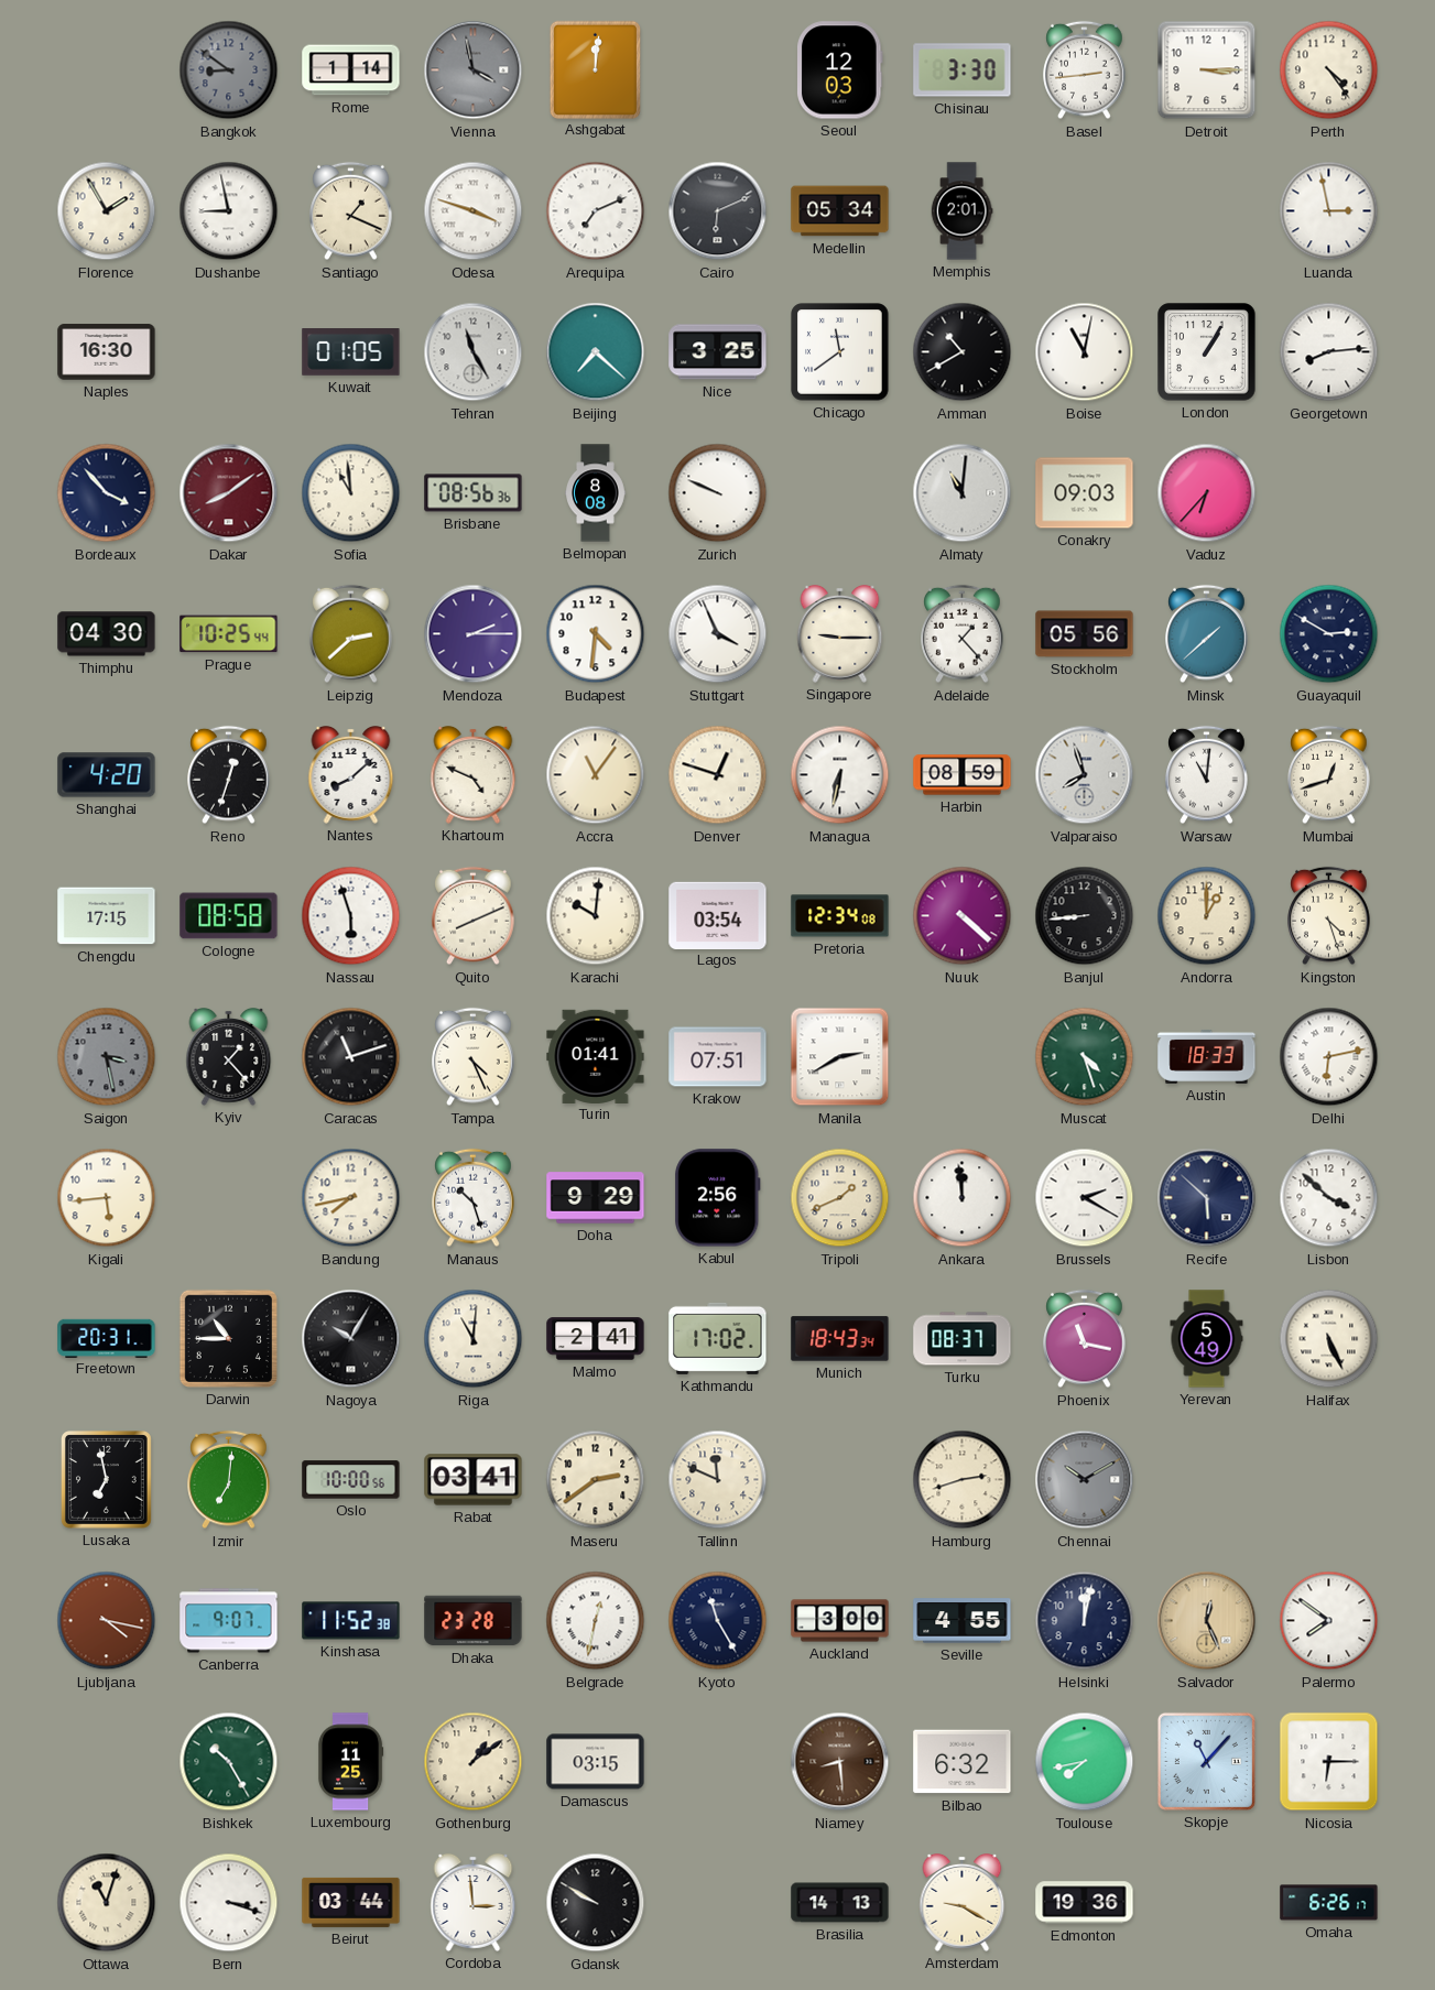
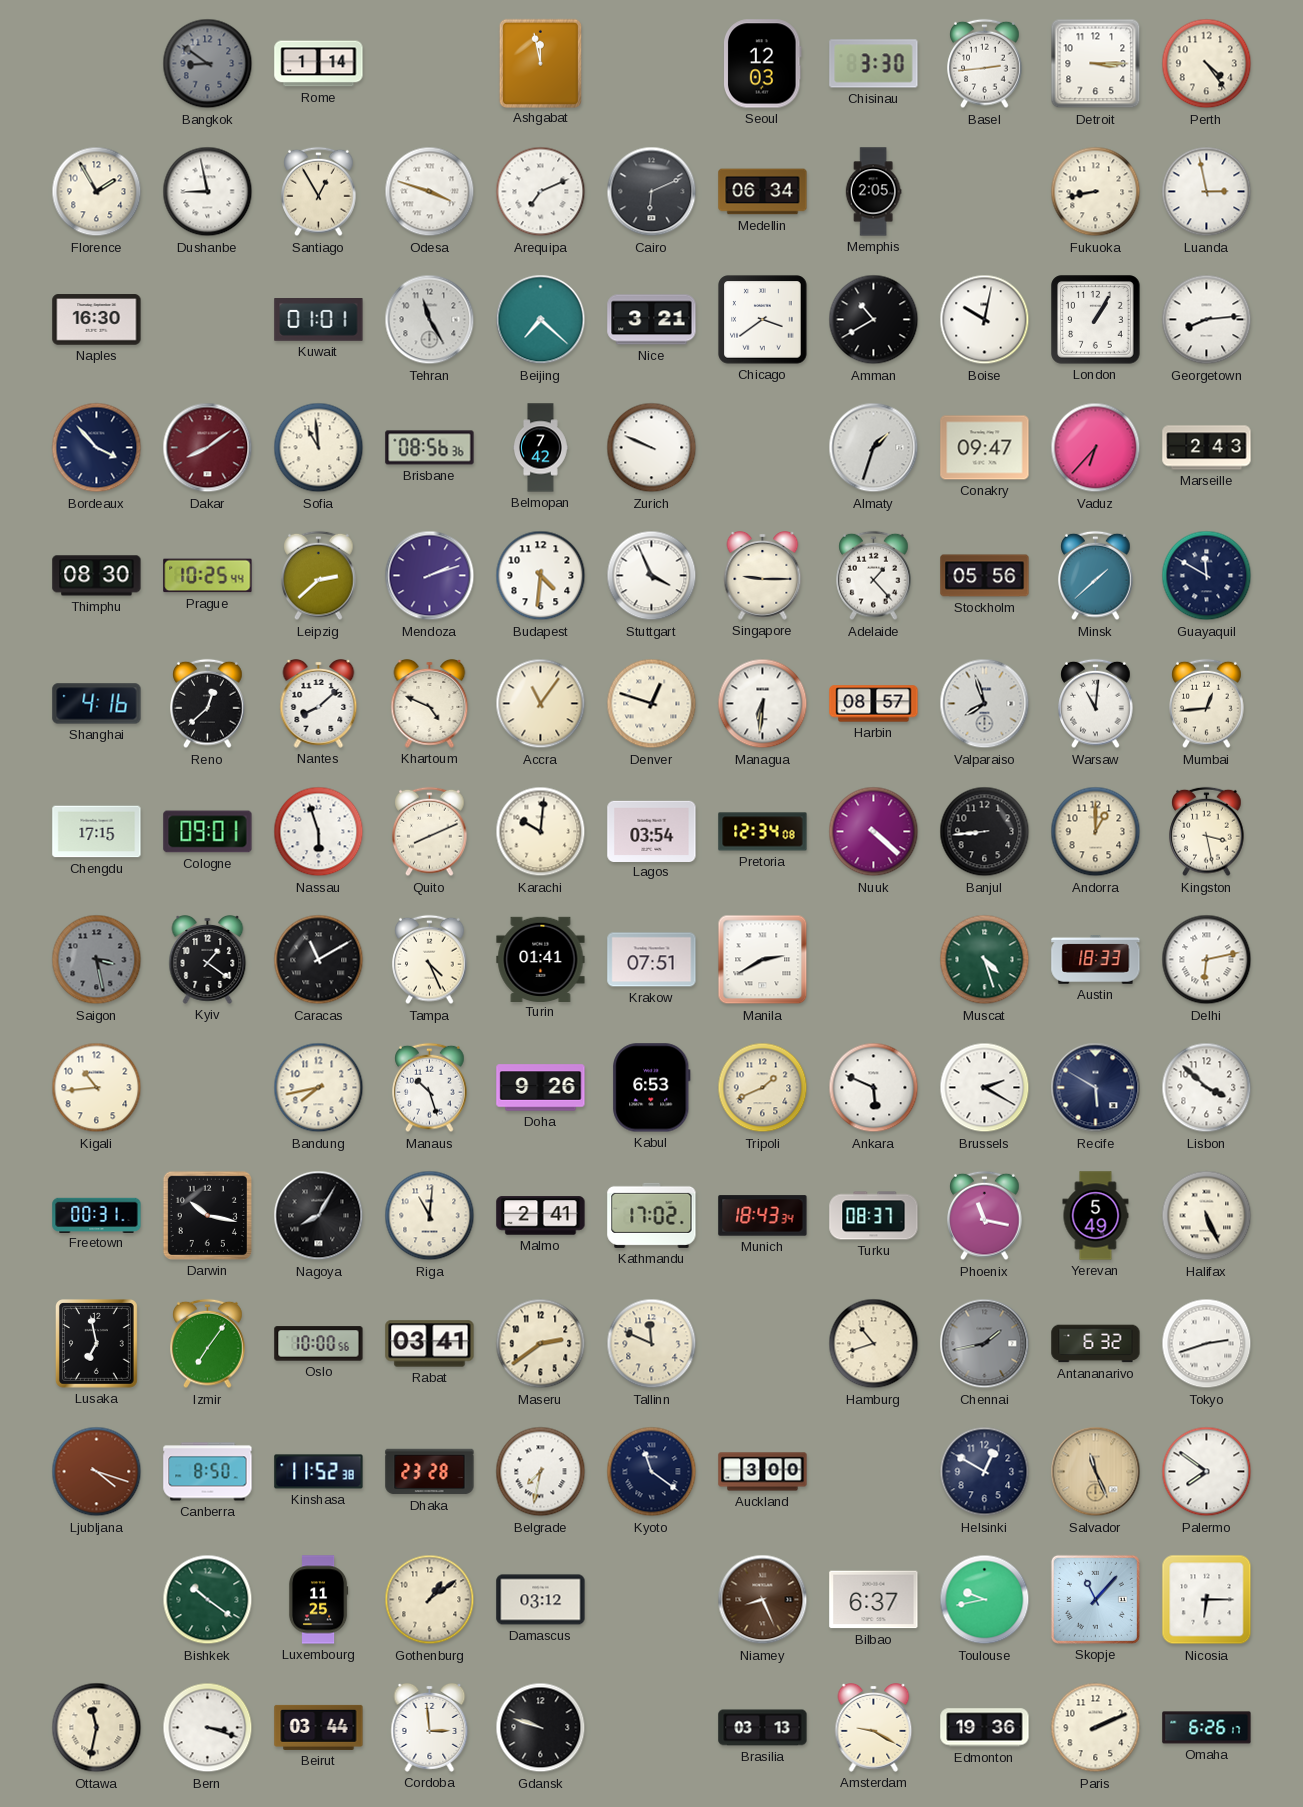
Vienna: 3:58 -> none (474, 70)
Ashgabat: 12:01 -> 11:58 (540, 63)
Santiago: 1:19 -> 12:55 (319, 192)
Medellin: 05:34 -> 06:34 (763, 192)
Memphis: 2:01 -> 2:05 (873, 192)
Fukuoka: none -> 8:43 (1096, 192)
Kuwait: 01:05 -> 01:01 (319, 320)
Nice: 3:25 -> 3:21 (652, 320)
Chicago: 11:39 -> 3:39 (763, 320)
Boise: 11:02 -> 10:02 (985, 320)
Belmopan: 8:08 -> 7:42 (541, 448)
Almaty: 11:01 -> 1:33 (874, 448)
Conakry: 09:03 -> 09:47 (985, 448)
Marseille: none -> 2:43 (1207, 448)
Thimphu: 04:30 -> 08:30 (97, 576)
Mendoza: 2:15 -> 2:12 (430, 576)
Guayaquil: 2:50 -> 11:50 (1207, 576)
Shanghai: 4:20 -> 4:16 (97, 704)
Reno: 12:33 -> 12:38 (208, 704)
Managua: 6:32 -> 6:31 (763, 704)
Harbin: 08:59 -> 08:57 (874, 704)
Mumbai: 12:42 -> 12:44 (1207, 704)
Cologne: 08:58 -> 09:01 (208, 832)
Kingston: 4:27 -> 3:28 (1207, 832)
Kyiv: 1:23 -> 1:21 (208, 960)
Caracas: 11:12 -> 11:10 (319, 960)
Kigali: 5:44 -> 10:44 (97, 1088)
Doha: 9:29 -> 9:26 (541, 1088)
Kabul: 2:56 -> 6:53 (652, 1088)
Ankara: 11:59 -> 5:49 (874, 1088)
Recife: 5:52 -> 5:50 (1096, 1088)
Freetown: 20:31 -> 00:31 (97, 1215)
Darwin: 10:45 -> 10:17 (207, 1215)
Nagoya: 10:05 -> 8:05 (319, 1216)
Izmir: 7:01 -> 7:06 (208, 1344)
Hamburg: 2:42 -> 10:42 (874, 1344)
Chennai: 10:10 -> 1:43 (985, 1344)
Antananarivo: none -> 6:32 (1096, 1344)
Tokyo: none -> 2:42 (1207, 1344)
Ljubljana: 4:17 -> 4:18 (97, 1472)
Canberra: 9:07 -> 8:50 (208, 1472)
Belgrade: 12:32 -> 7:32 (541, 1472)
Kyoto: 11:25 -> 11:21 (652, 1472)
Seville: 4:55 -> none (963, 1621)
Helsinki: 12:02 -> 12:50 (985, 1472)
Salvador: 12:26 -> 11:26 (1096, 1472)
Bishkek: 10:25 -> 10:21 (208, 1600)
Damascus: 03:15 -> 03:12 (541, 1600)
Niamey: 8:29 -> 8:26 (763, 1600)
Bilbao: 6:32 -> 6:37 (874, 1600)
Toulouse: 7:43 -> 9:43 (985, 1600)
Ottawa: 11:03 -> 11:32 (97, 1728)
Gdansk: 9:50 -> 9:48 (541, 1728)
Brasilia: 14:13 -> 03:13 (763, 1728)
Paris: none -> 2:11 (1096, 1728)
